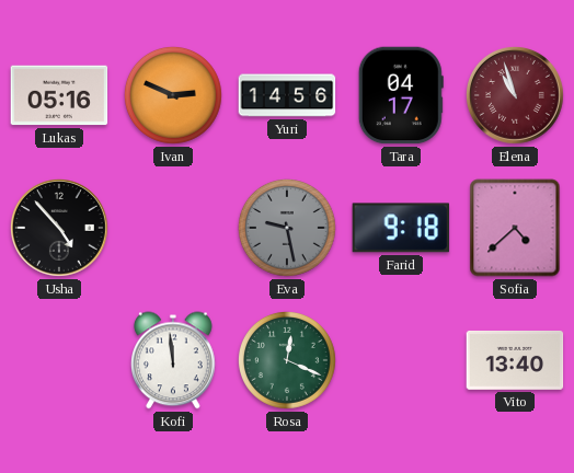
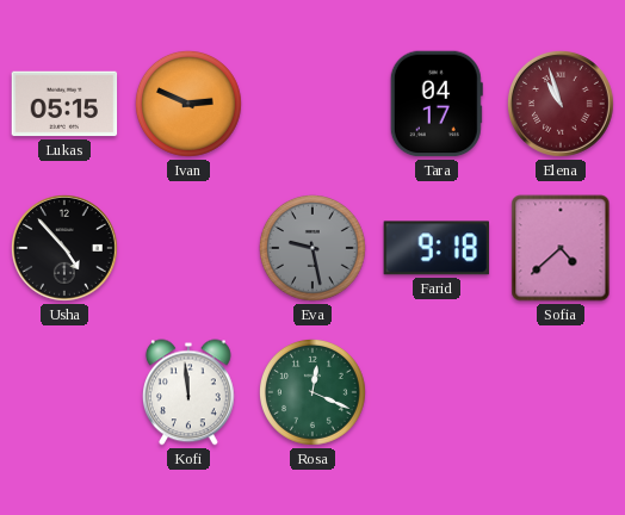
Lukas: 05:16 -> 05:15 (64, 104)
Yuri: 14:56 -> none (287, 95)
Vito: 13:40 -> none (515, 360)
